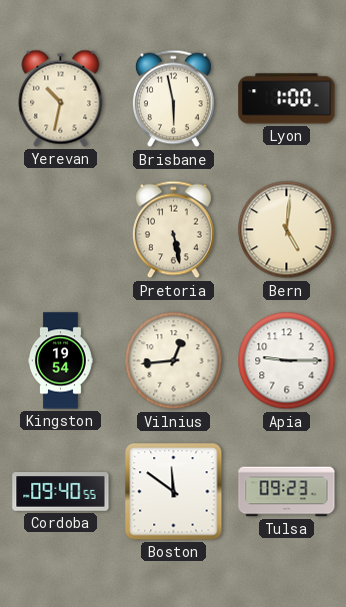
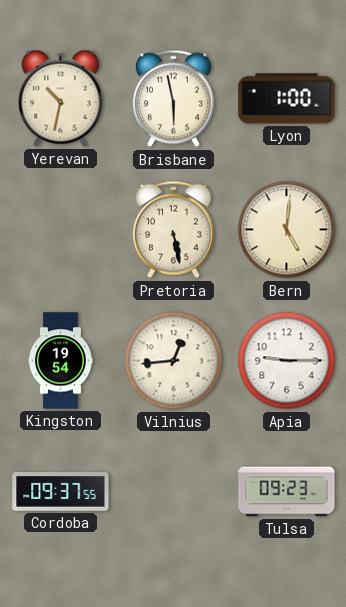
Cordoba: 09:40 -> 09:37 (61, 492)
Boston: 11:51 -> none (174, 492)
